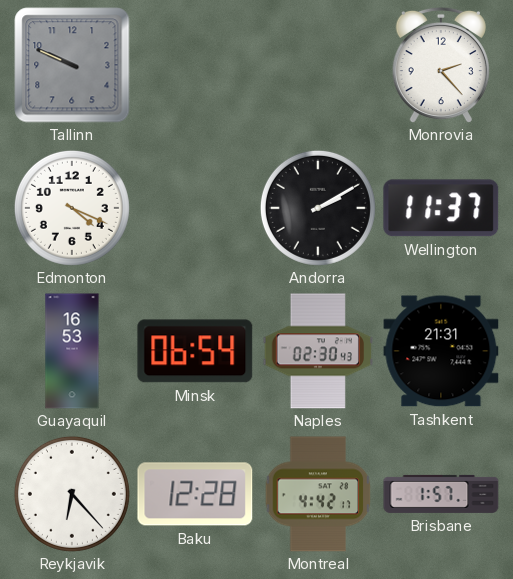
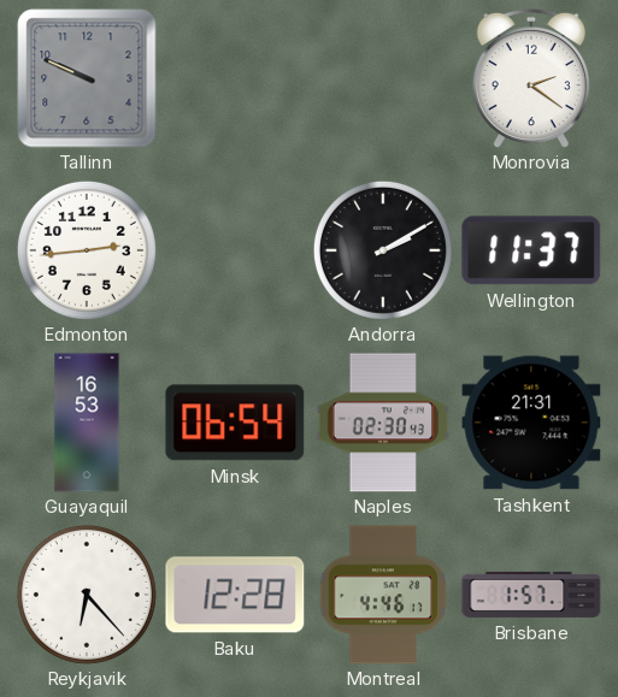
Monrovia: 2:23 -> 2:21 (531, 78)
Edmonton: 4:19 -> 2:44 (87, 250)
Montreal: 4:42 -> 4:46 (383, 595)
